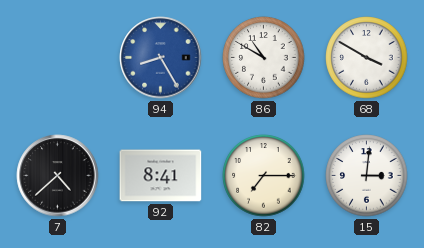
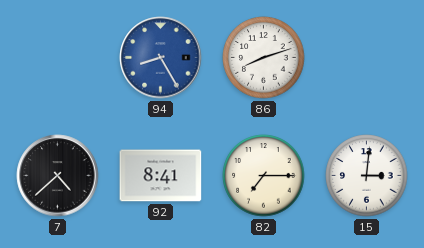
86: 10:50 -> 8:12 (264, 58)
68: 3:50 -> none (367, 58)
